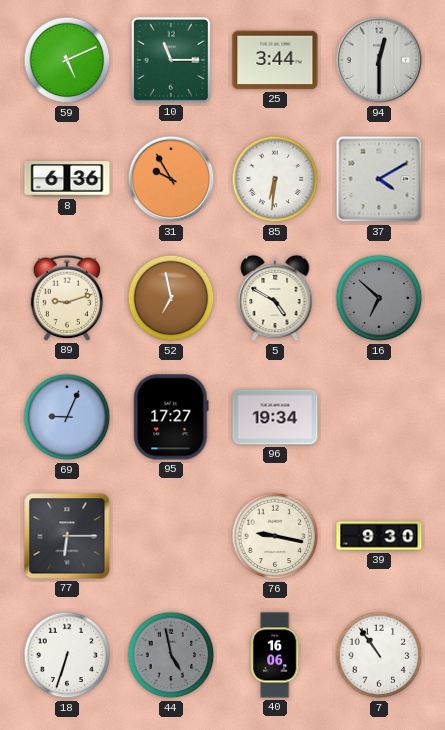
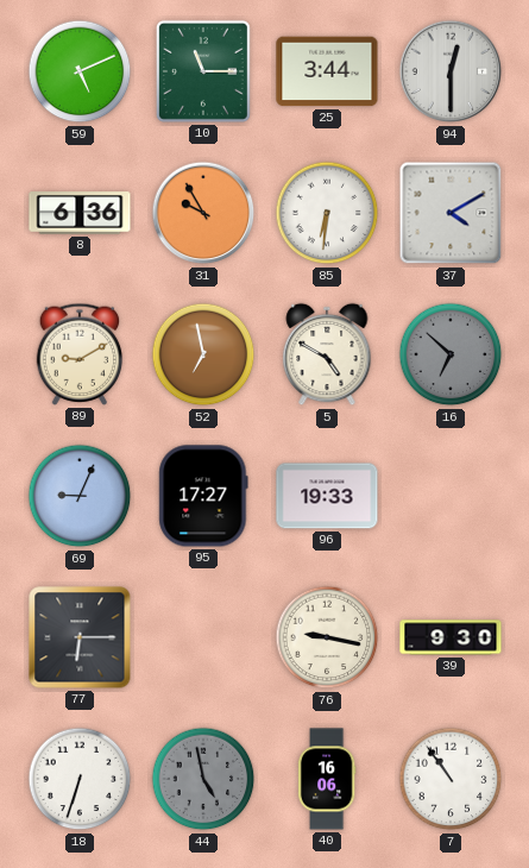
89: 9:12 -> 9:10 (80, 354)
96: 19:34 -> 19:33 (327, 496)
